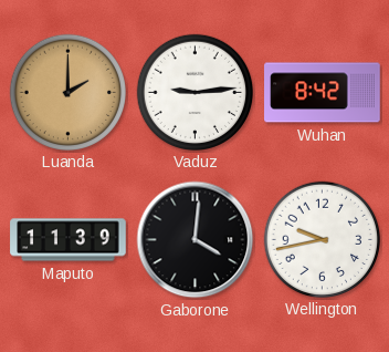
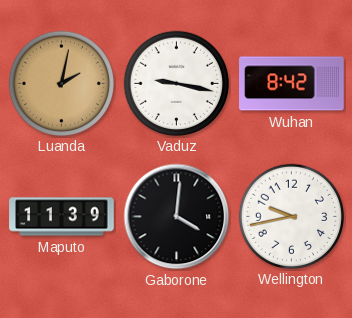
Luanda: 2:00 -> 2:02 (61, 83)
Vaduz: 9:14 -> 9:17 (176, 83)
